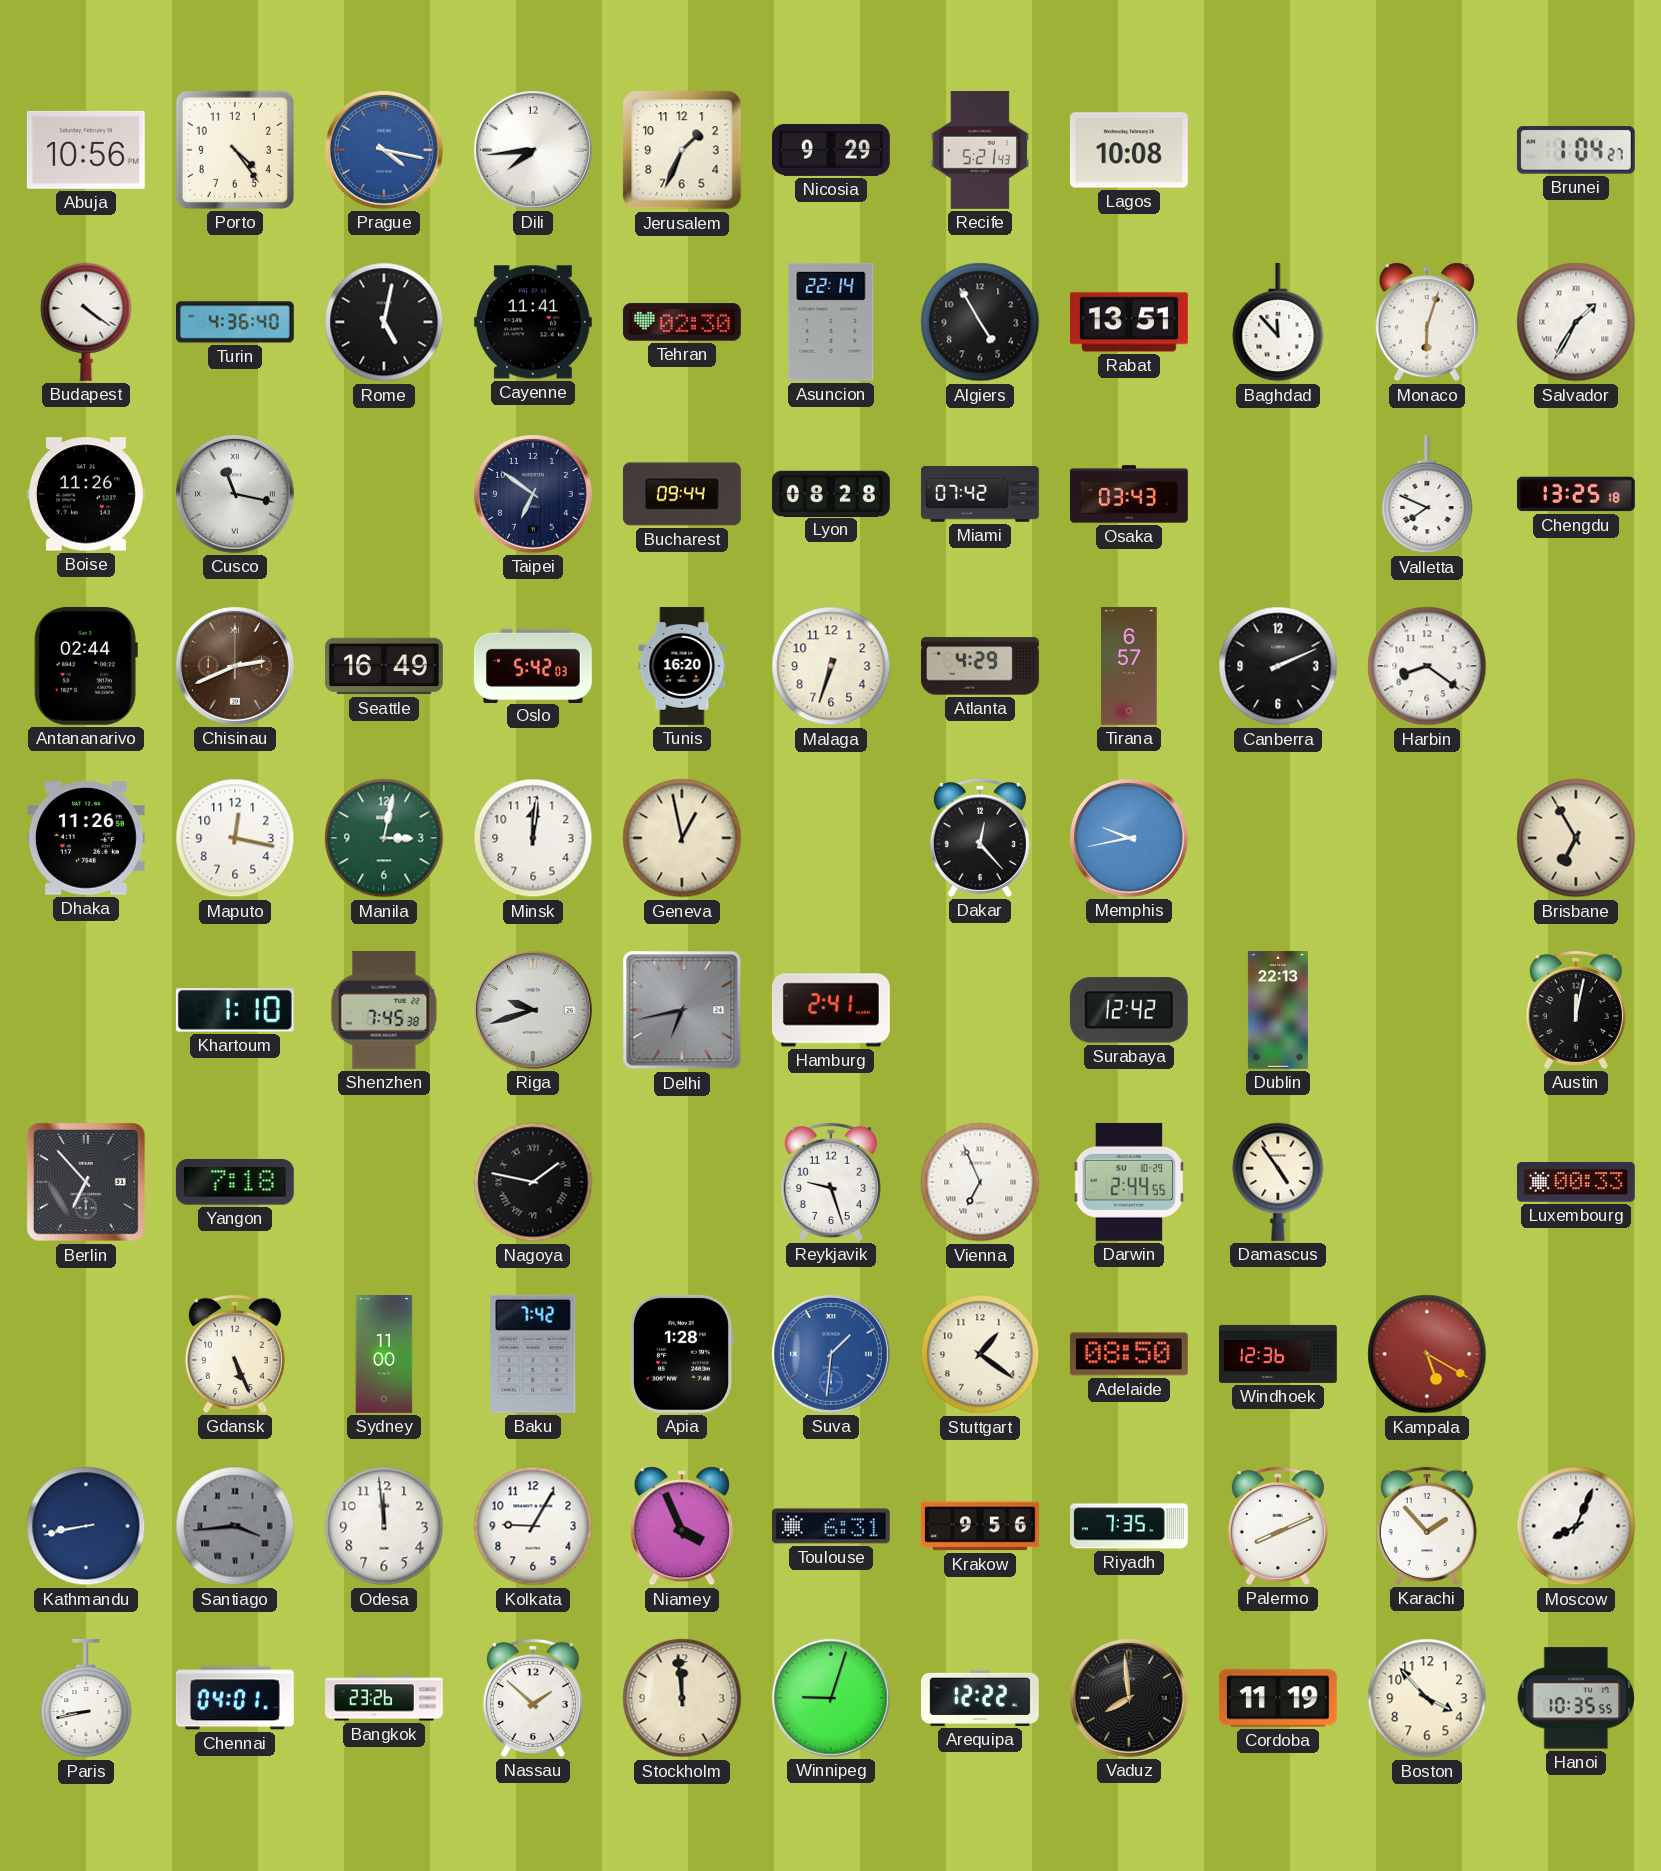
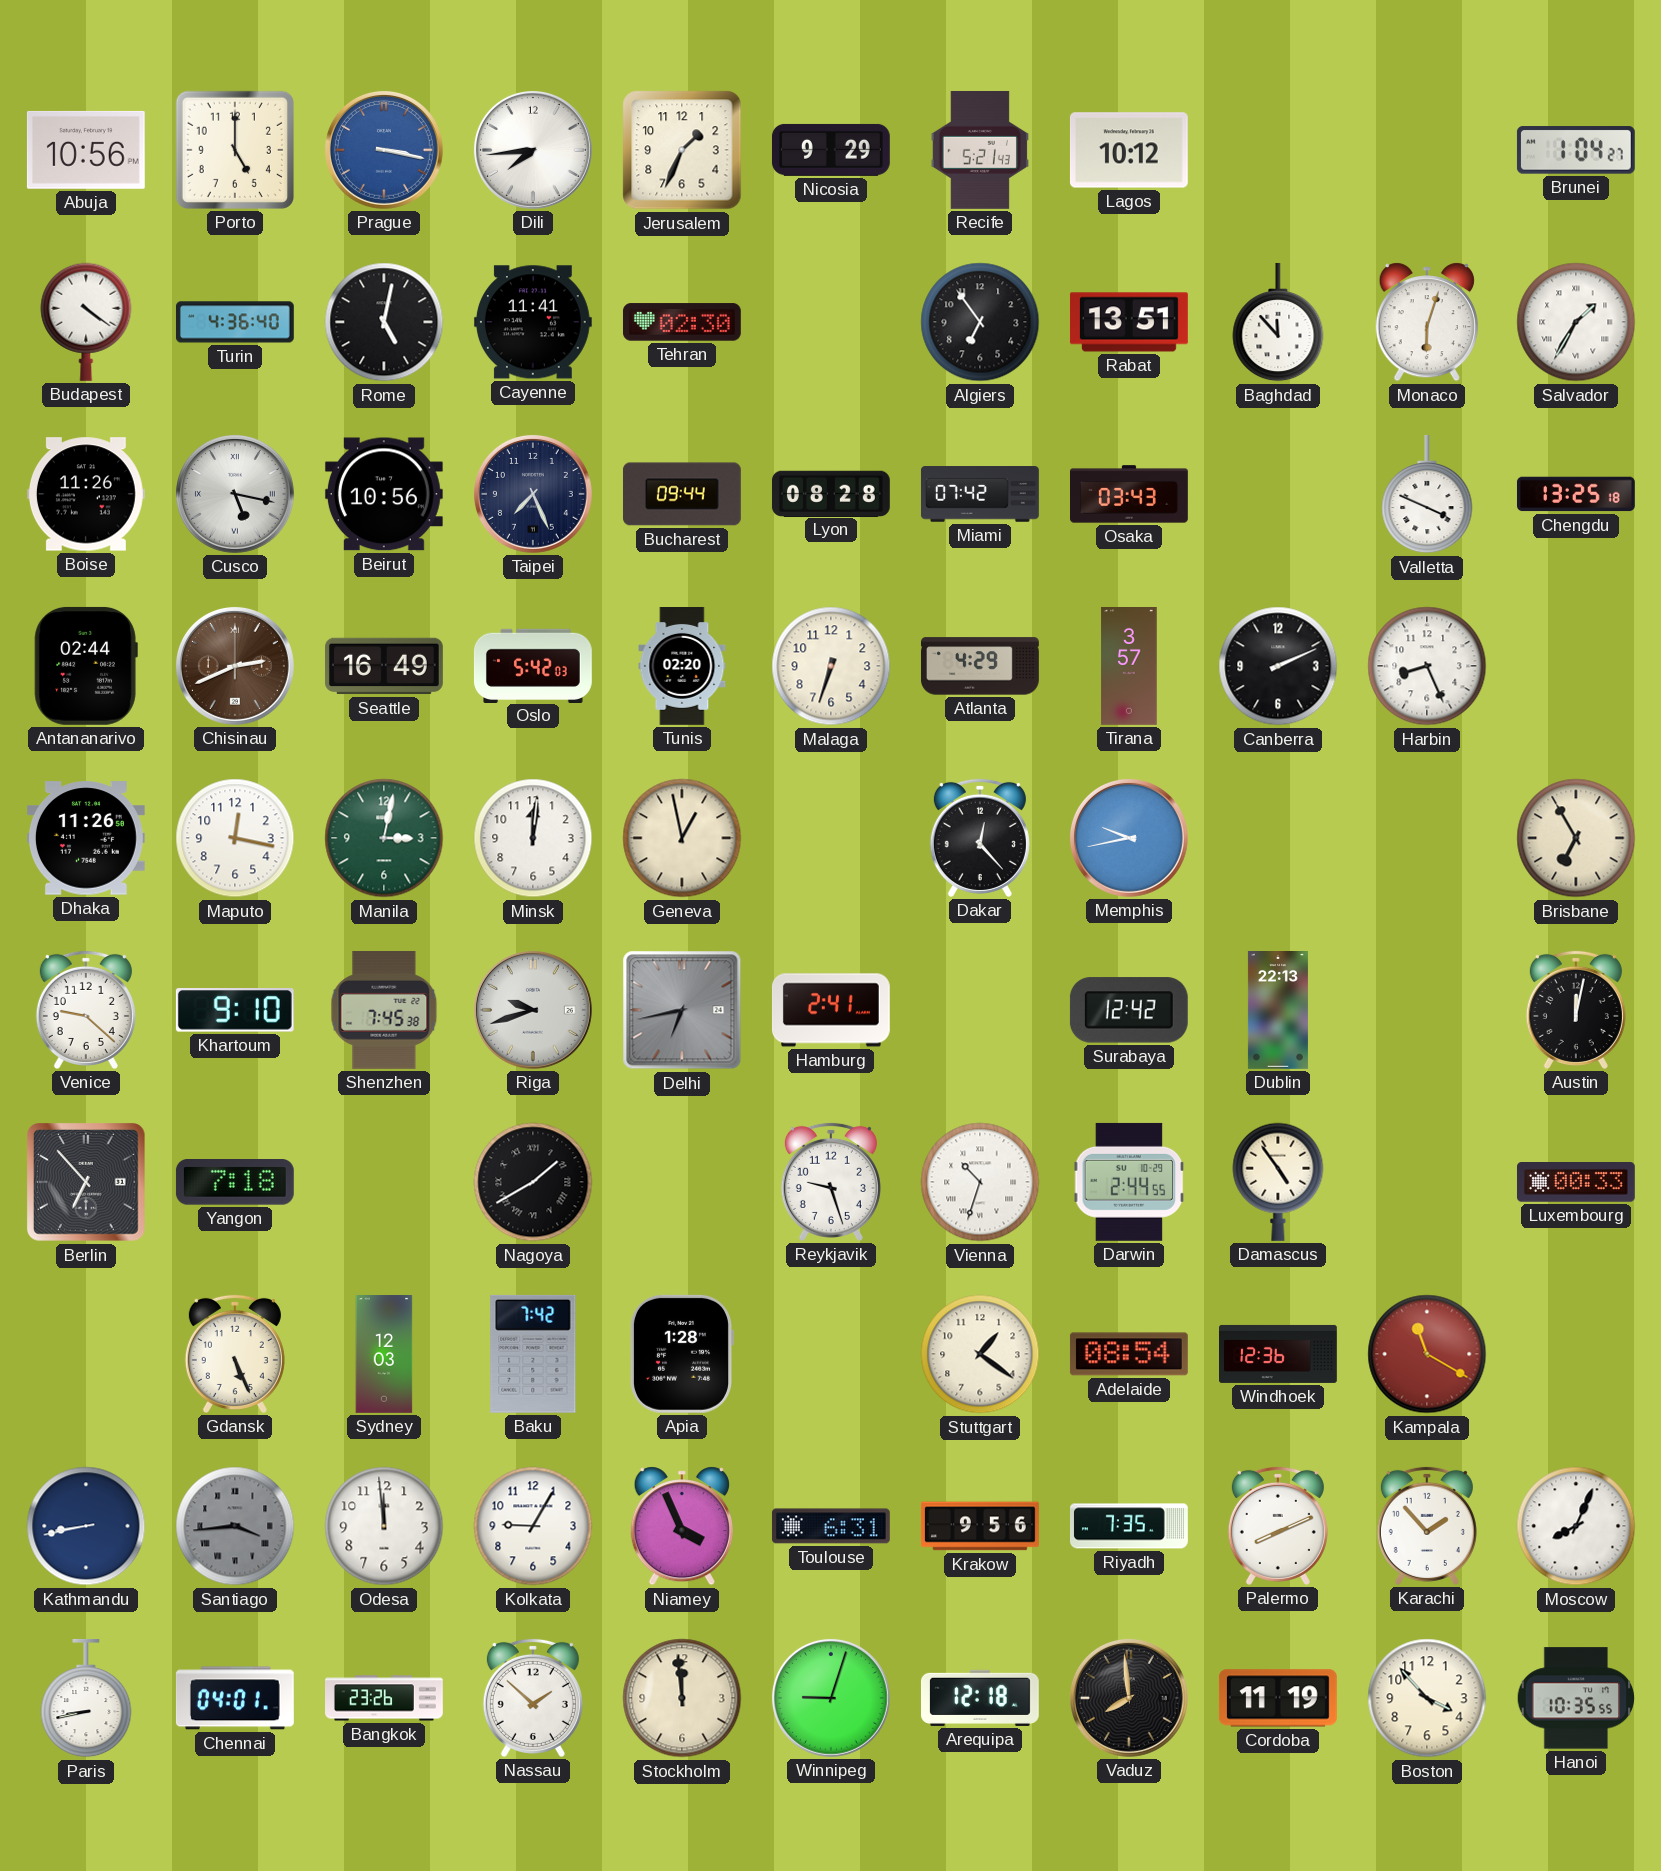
Porto: 4:24 -> 5:00 (235, 150)
Prague: 4:17 -> 3:17 (384, 150)
Lagos: 10:08 -> 10:12 (1129, 150)
Asuncion: 22:14 -> none (831, 322)
Algiers: 4:55 -> 6:54 (980, 322)
Cusco: 11:17 -> 5:17 (235, 494)
Beirut: none -> 10:56 (384, 494)
Taipei: 6:51 -> 7:26 (533, 494)
Valletta: 7:49 -> 3:49 (1427, 494)
Tunis: 16:20 -> 02:20 (682, 667)
Tirana: 6:57 -> 3:57 (1129, 667)
Harbin: 8:21 -> 8:26 (1427, 666)
Venice: none -> 9:22 (86, 1010)
Khartoum: 1:10 -> 9:10 (235, 1010)
Nagoya: 1:47 -> 1:40 (533, 1182)
Vienna: 6:56 -> 10:33 (980, 1182)
Sydney: 11:00 -> 12:03 (384, 1355)
Suva: 1:31 -> none (831, 1354)
Adelaide: 08:50 -> 08:54 (1129, 1354)
Kampala: 5:20 -> 11:20 (1427, 1354)
Arequipa: 12:22 -> 12:18 (980, 1698)
